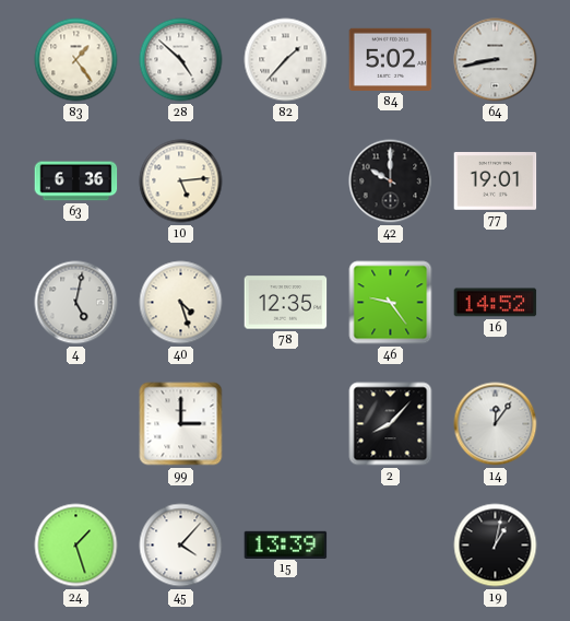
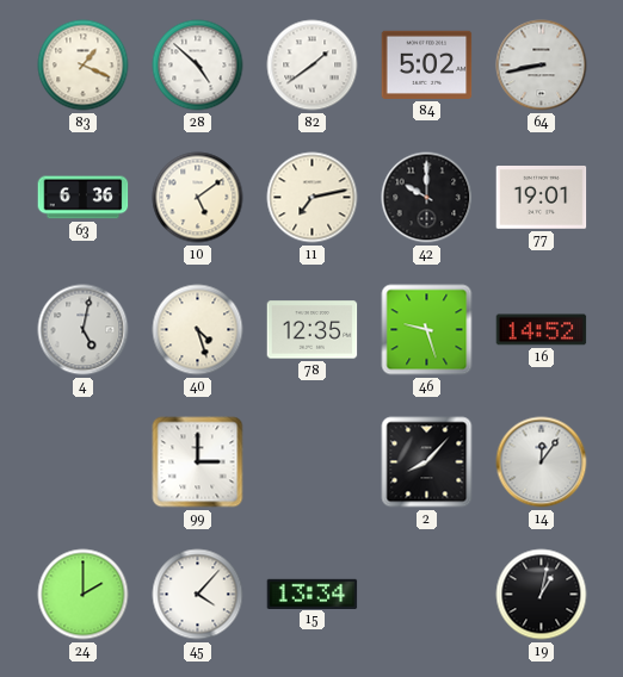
83: 1:24 -> 1:19 (84, 66)
82: 1:37 -> 1:39 (313, 66)
10: 5:14 -> 5:09 (198, 198)
11: none -> 7:13 (313, 198)
46: 9:24 -> 9:27 (427, 330)
24: 1:27 -> 2:00 (84, 595)
15: 13:39 -> 13:34 (313, 594)
